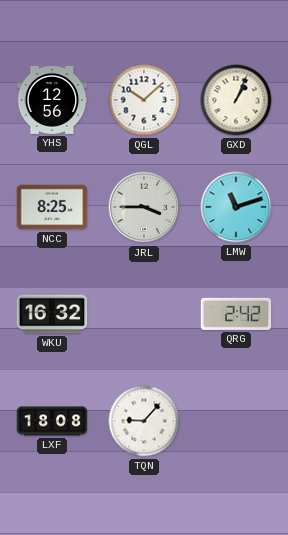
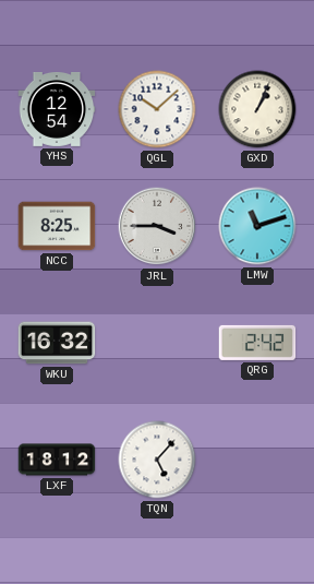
YHS: 12:56 -> 12:54 (57, 110)
LXF: 18:08 -> 18:12 (57, 460)
TQN: 9:07 -> 5:07 (157, 460)
